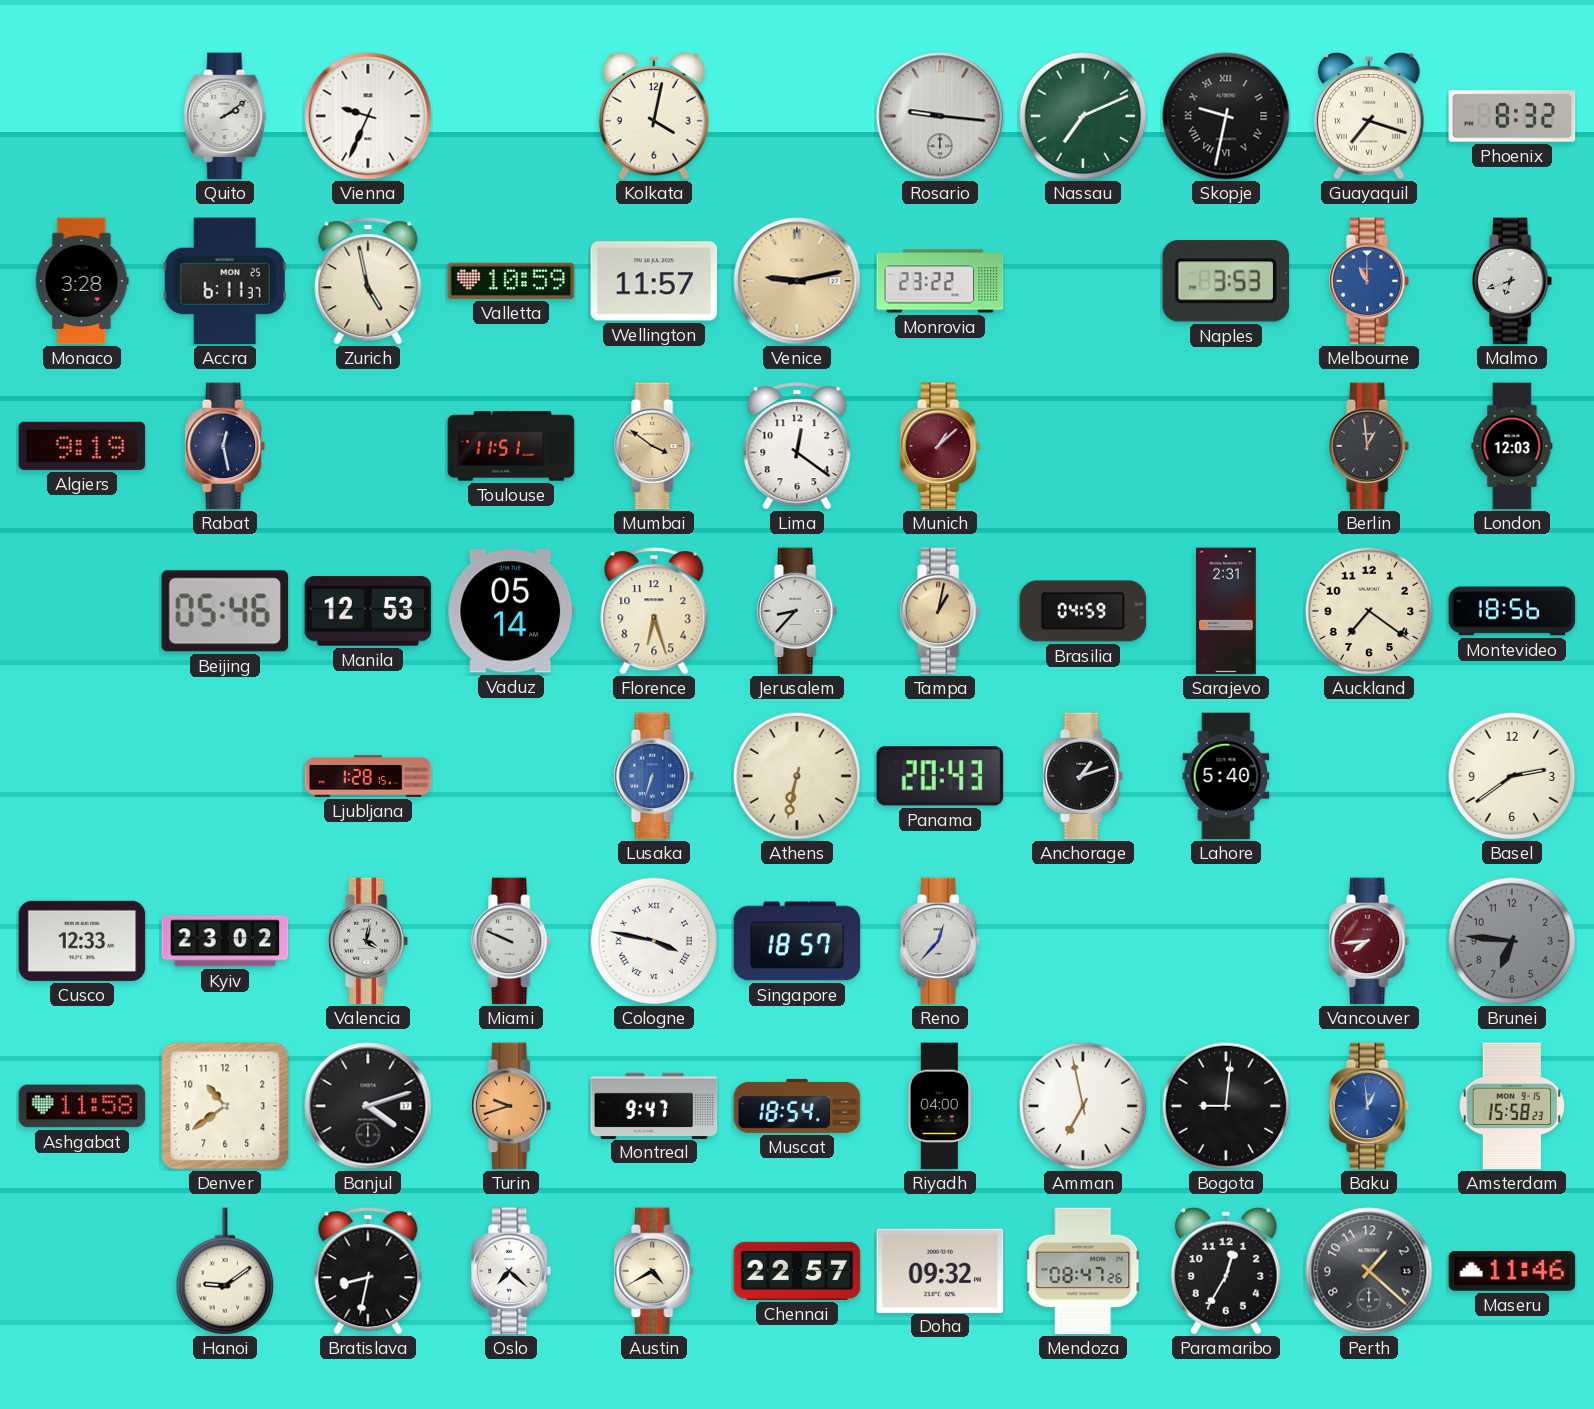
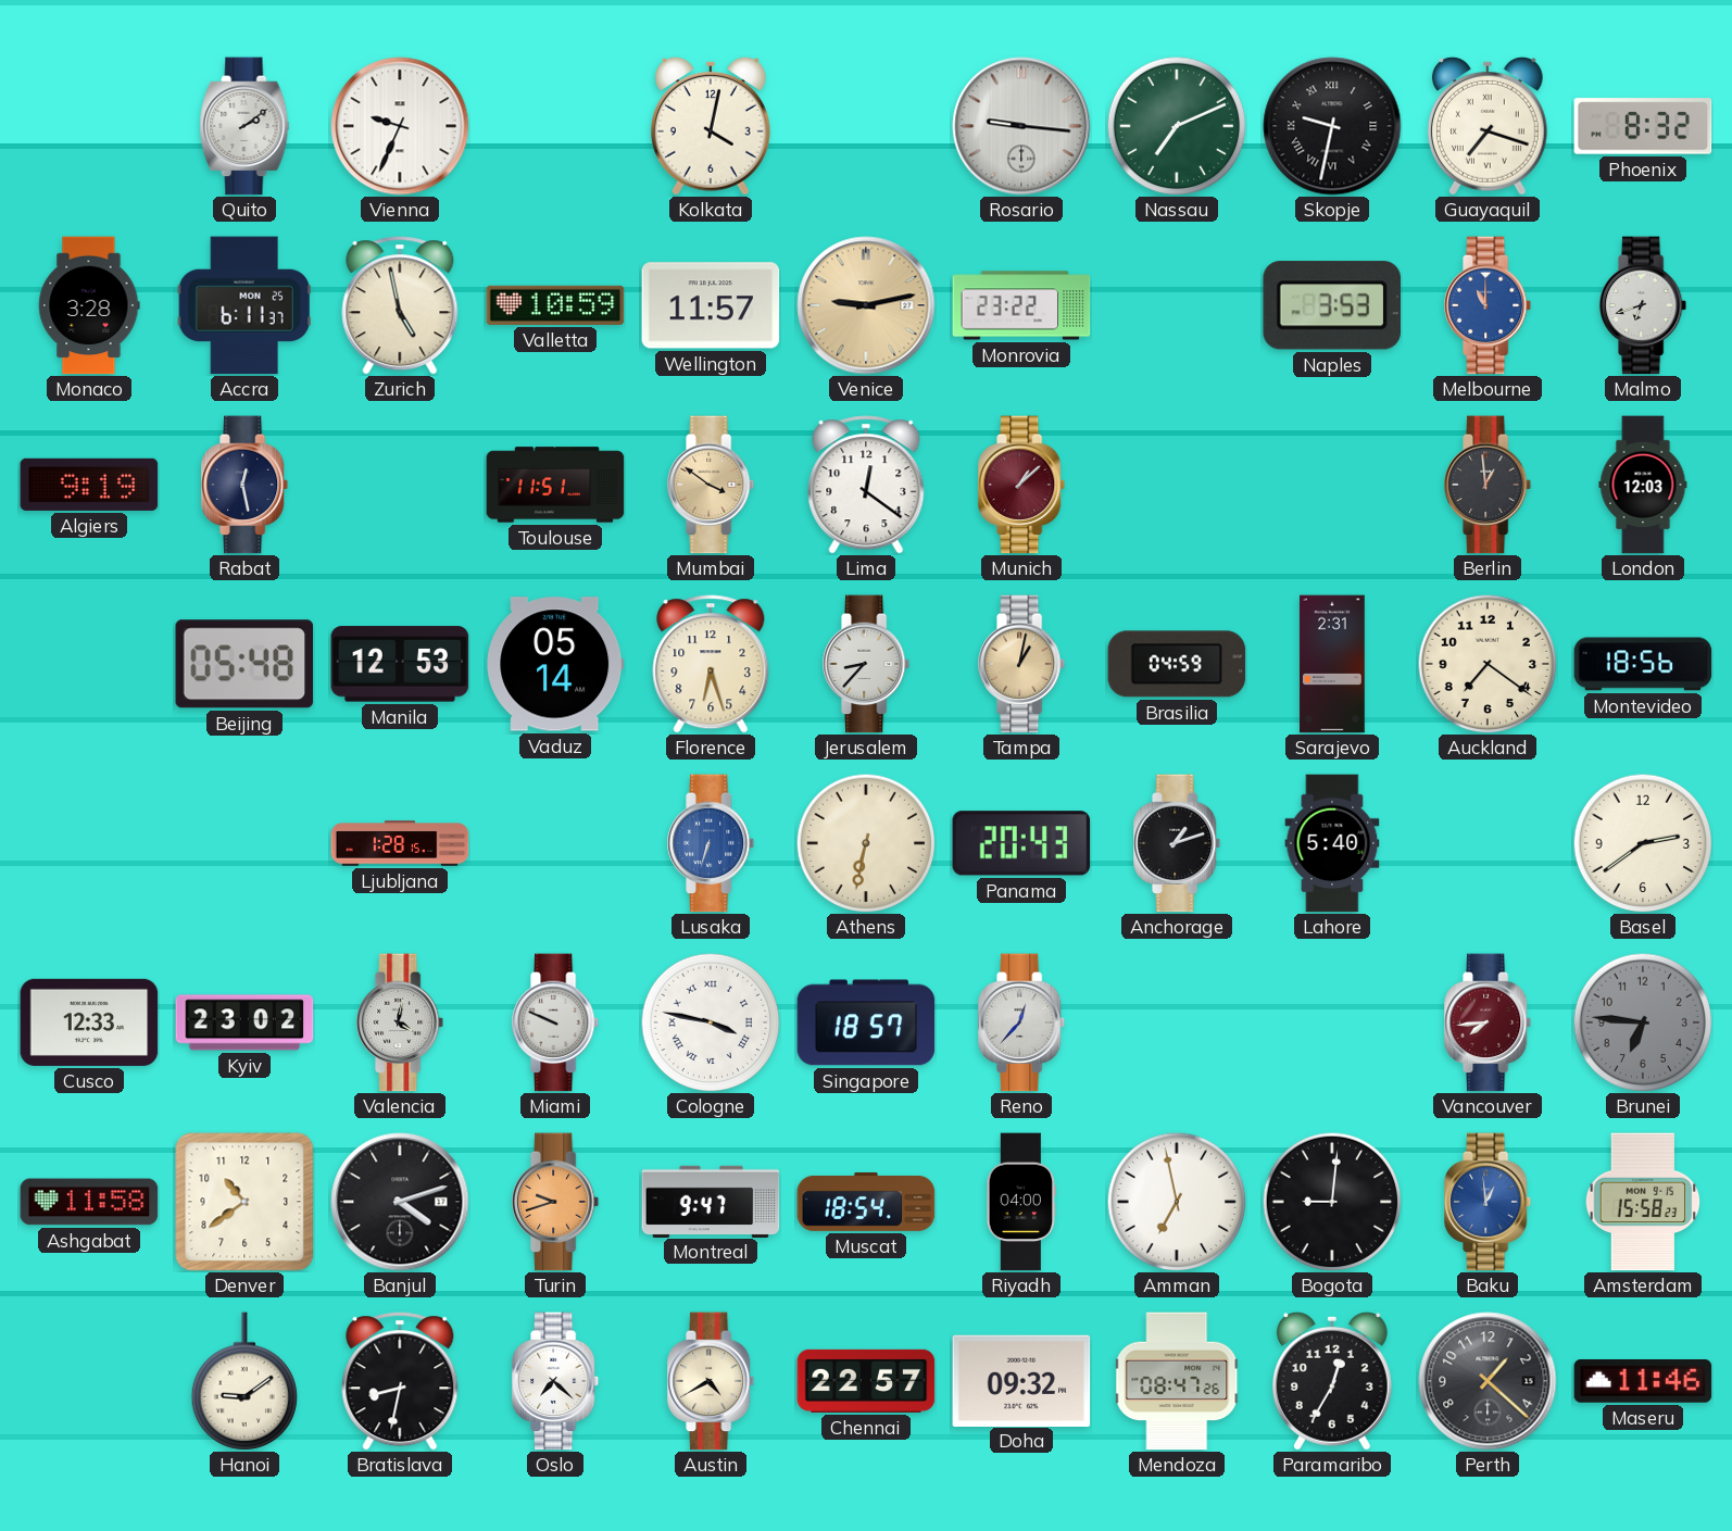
Beijing: 05:46 -> 05:48 (244, 664)
